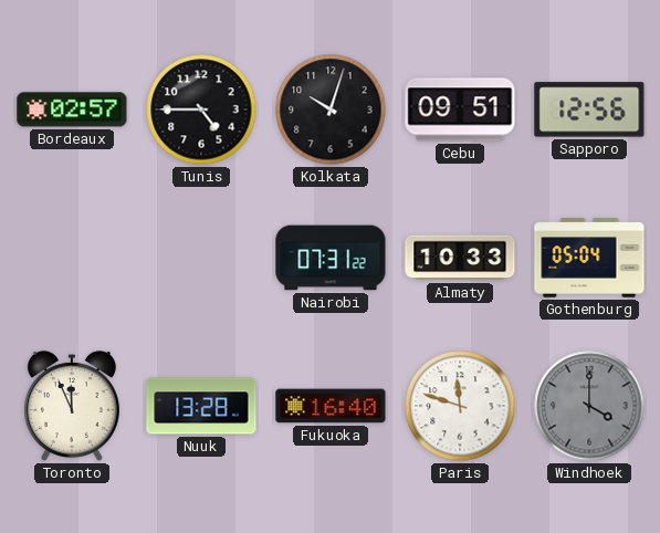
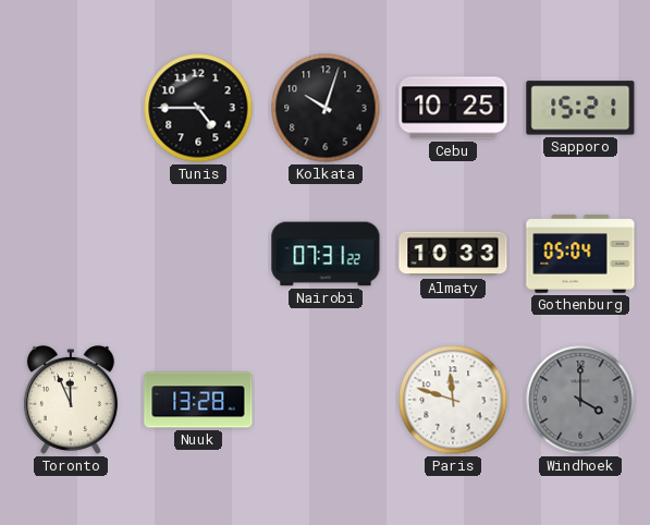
Bordeaux: 02:57 -> none (72, 109)
Cebu: 09:51 -> 10:25 (453, 108)
Sapporo: 12:56 -> 15:21 (580, 108)
Fukuoka: 16:40 -> none (331, 406)
